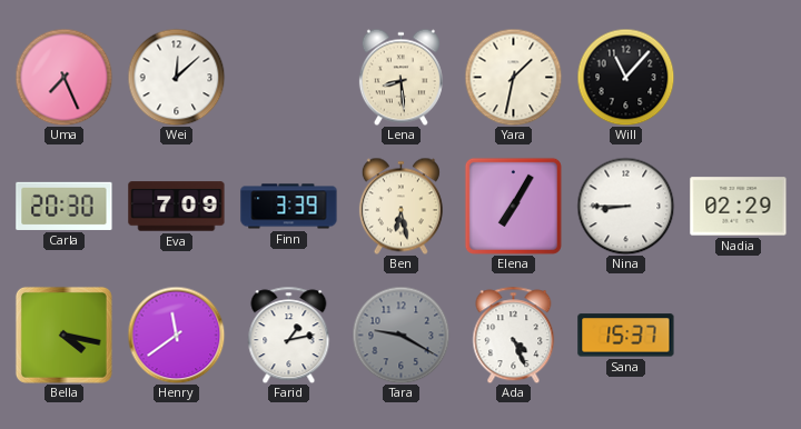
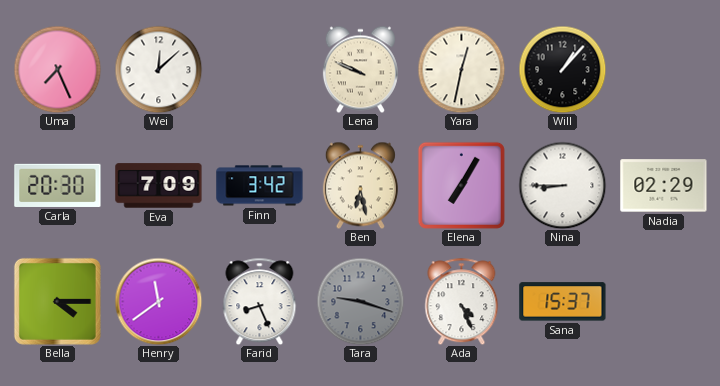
Lena: 8:29 -> 9:49 (360, 69)
Yara: 1:32 -> 12:32 (461, 69)
Will: 11:07 -> 1:07 (562, 69)
Finn: 3:39 -> 3:42 (260, 186)
Bella: 4:17 -> 4:15 (57, 301)
Farid: 1:13 -> 8:26 (260, 301)
Tara: 9:20 -> 9:18 (360, 301)
